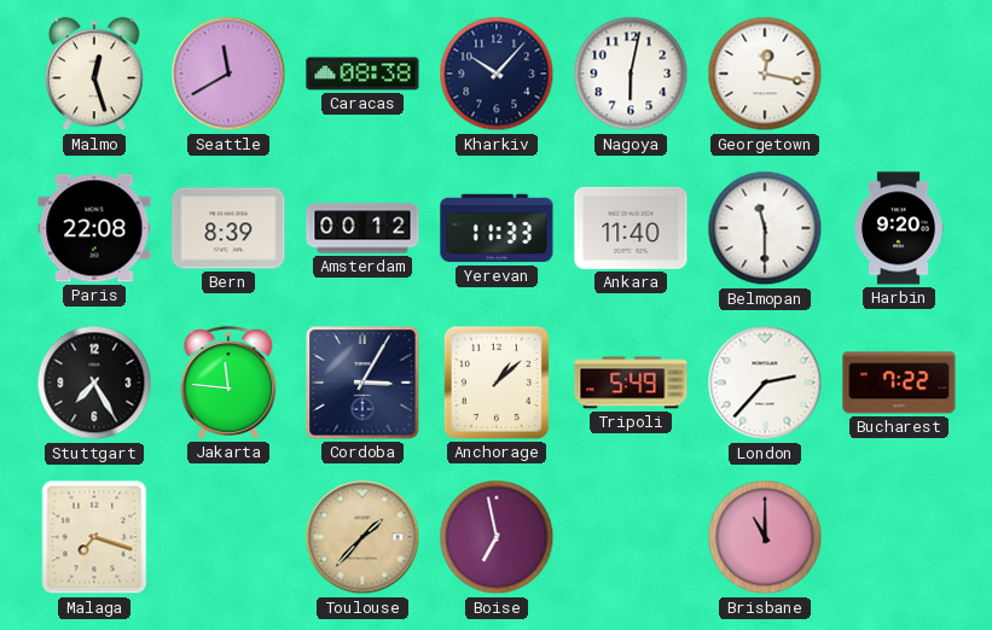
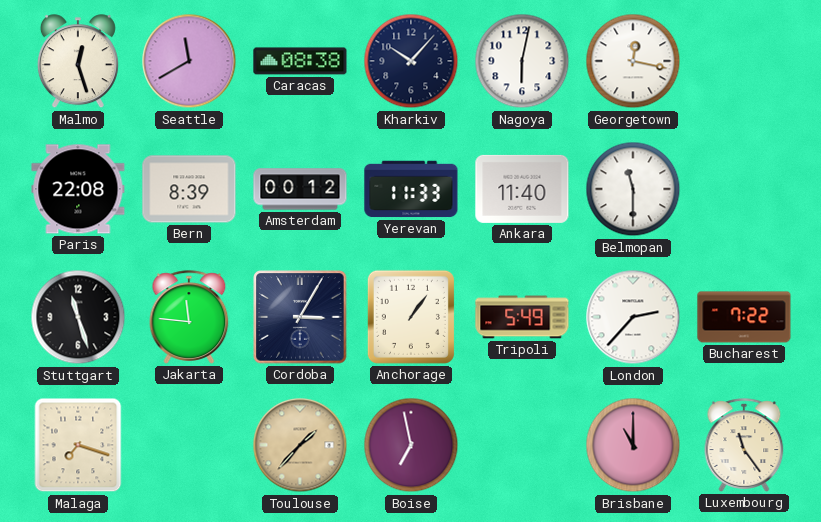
Harbin: 9:20 -> none (899, 228)
Stuttgart: 7:25 -> 11:27 (78, 317)
Anchorage: 1:08 -> 1:06 (411, 317)
Luxembourg: none -> 11:24 (744, 445)
